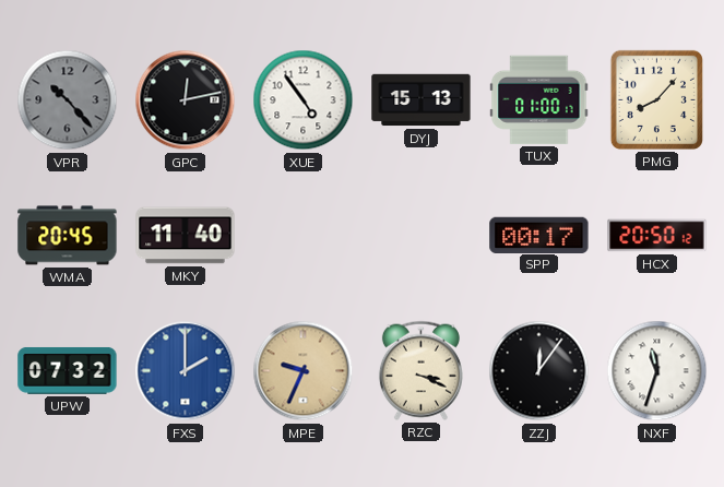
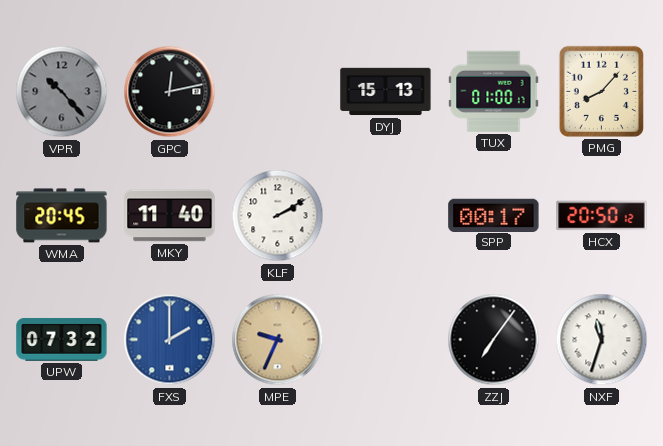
XUE: 4:54 -> none (304, 100)
KLF: none -> 2:10 (278, 216)
RZC: 3:19 -> none (420, 370)
ZZJ: 12:06 -> 7:06 (494, 340)
